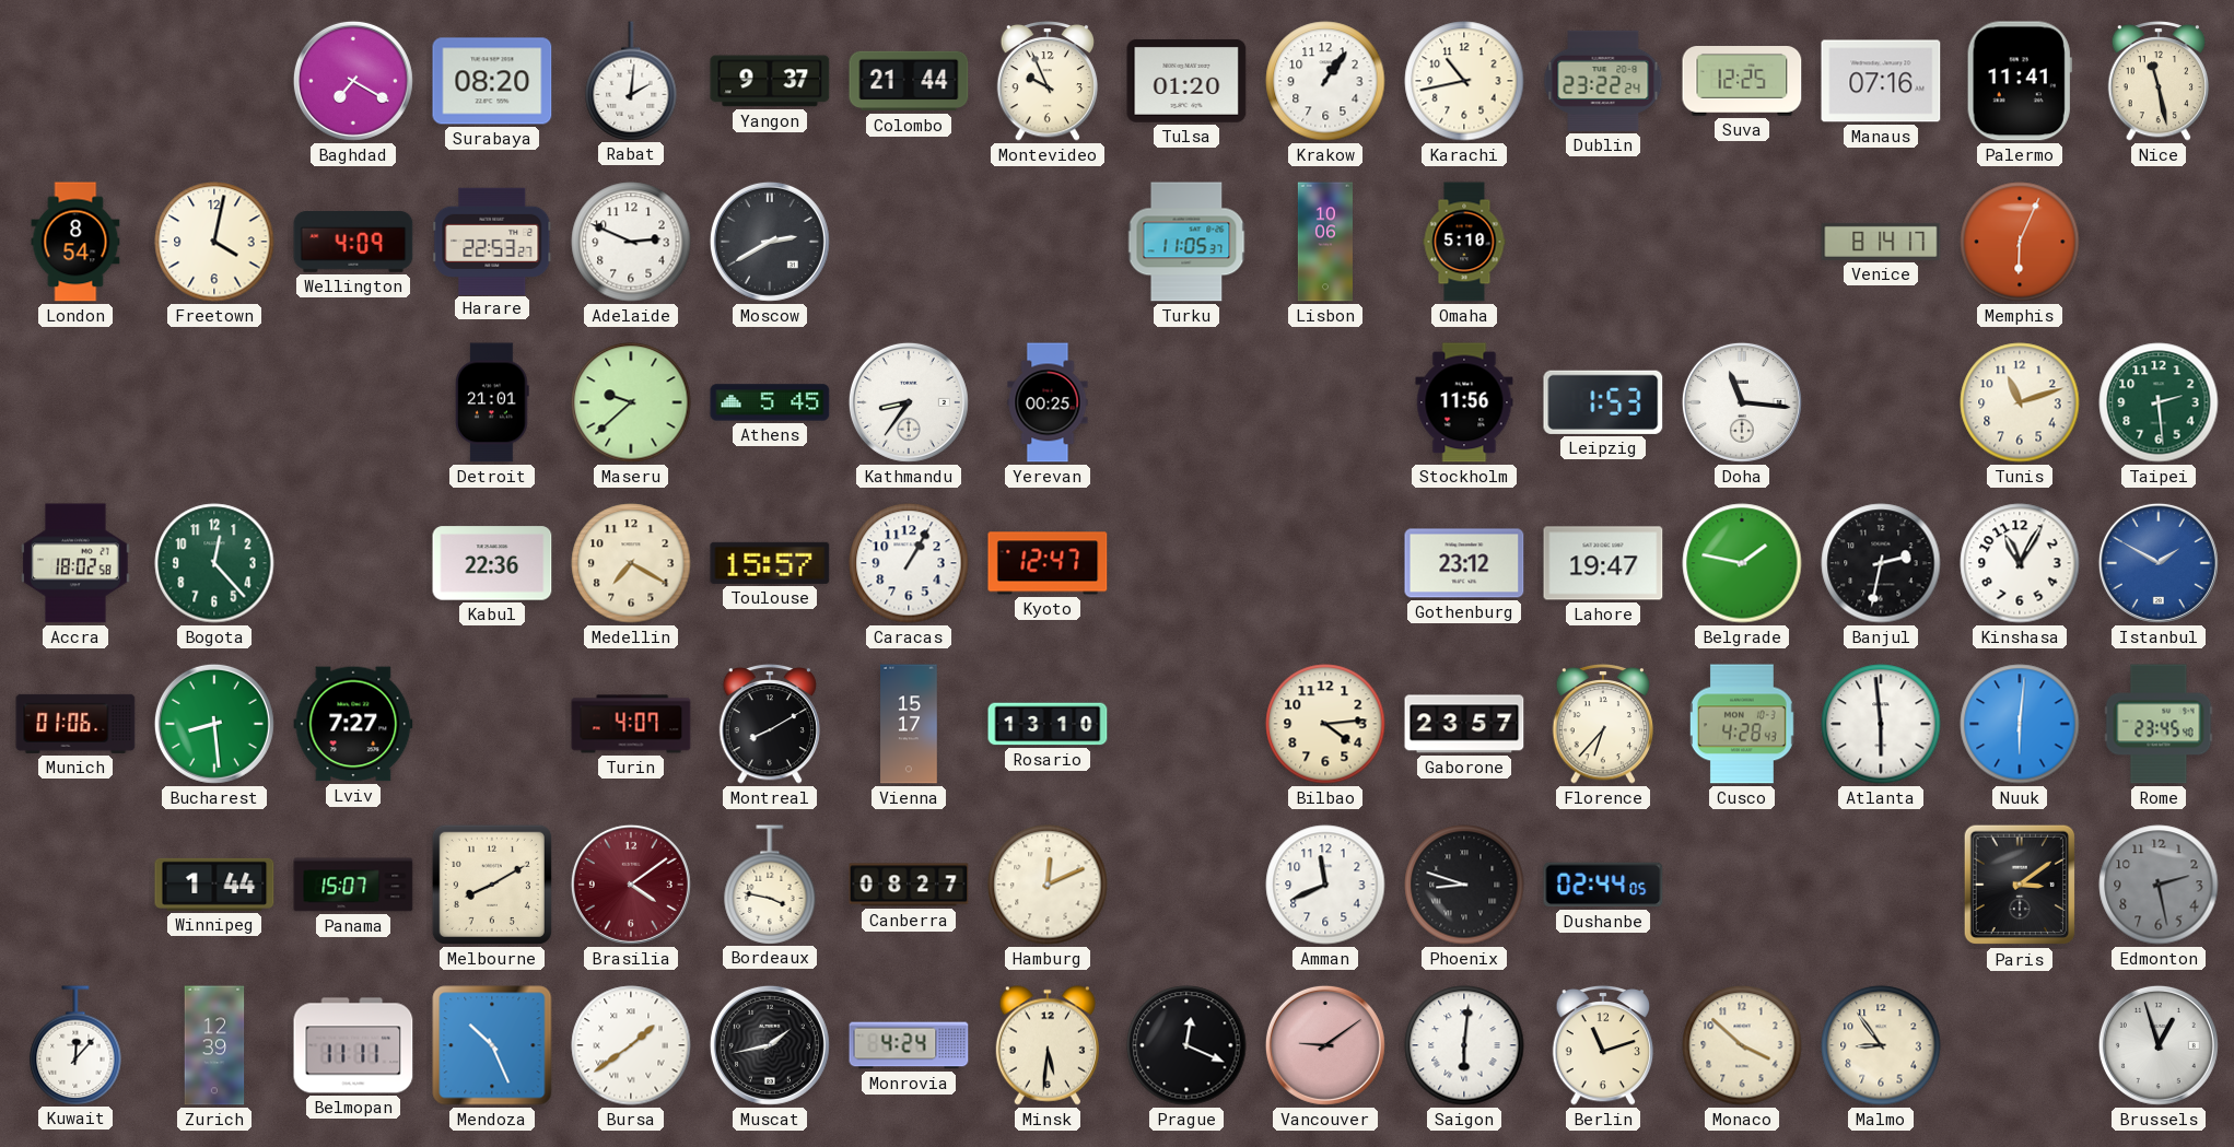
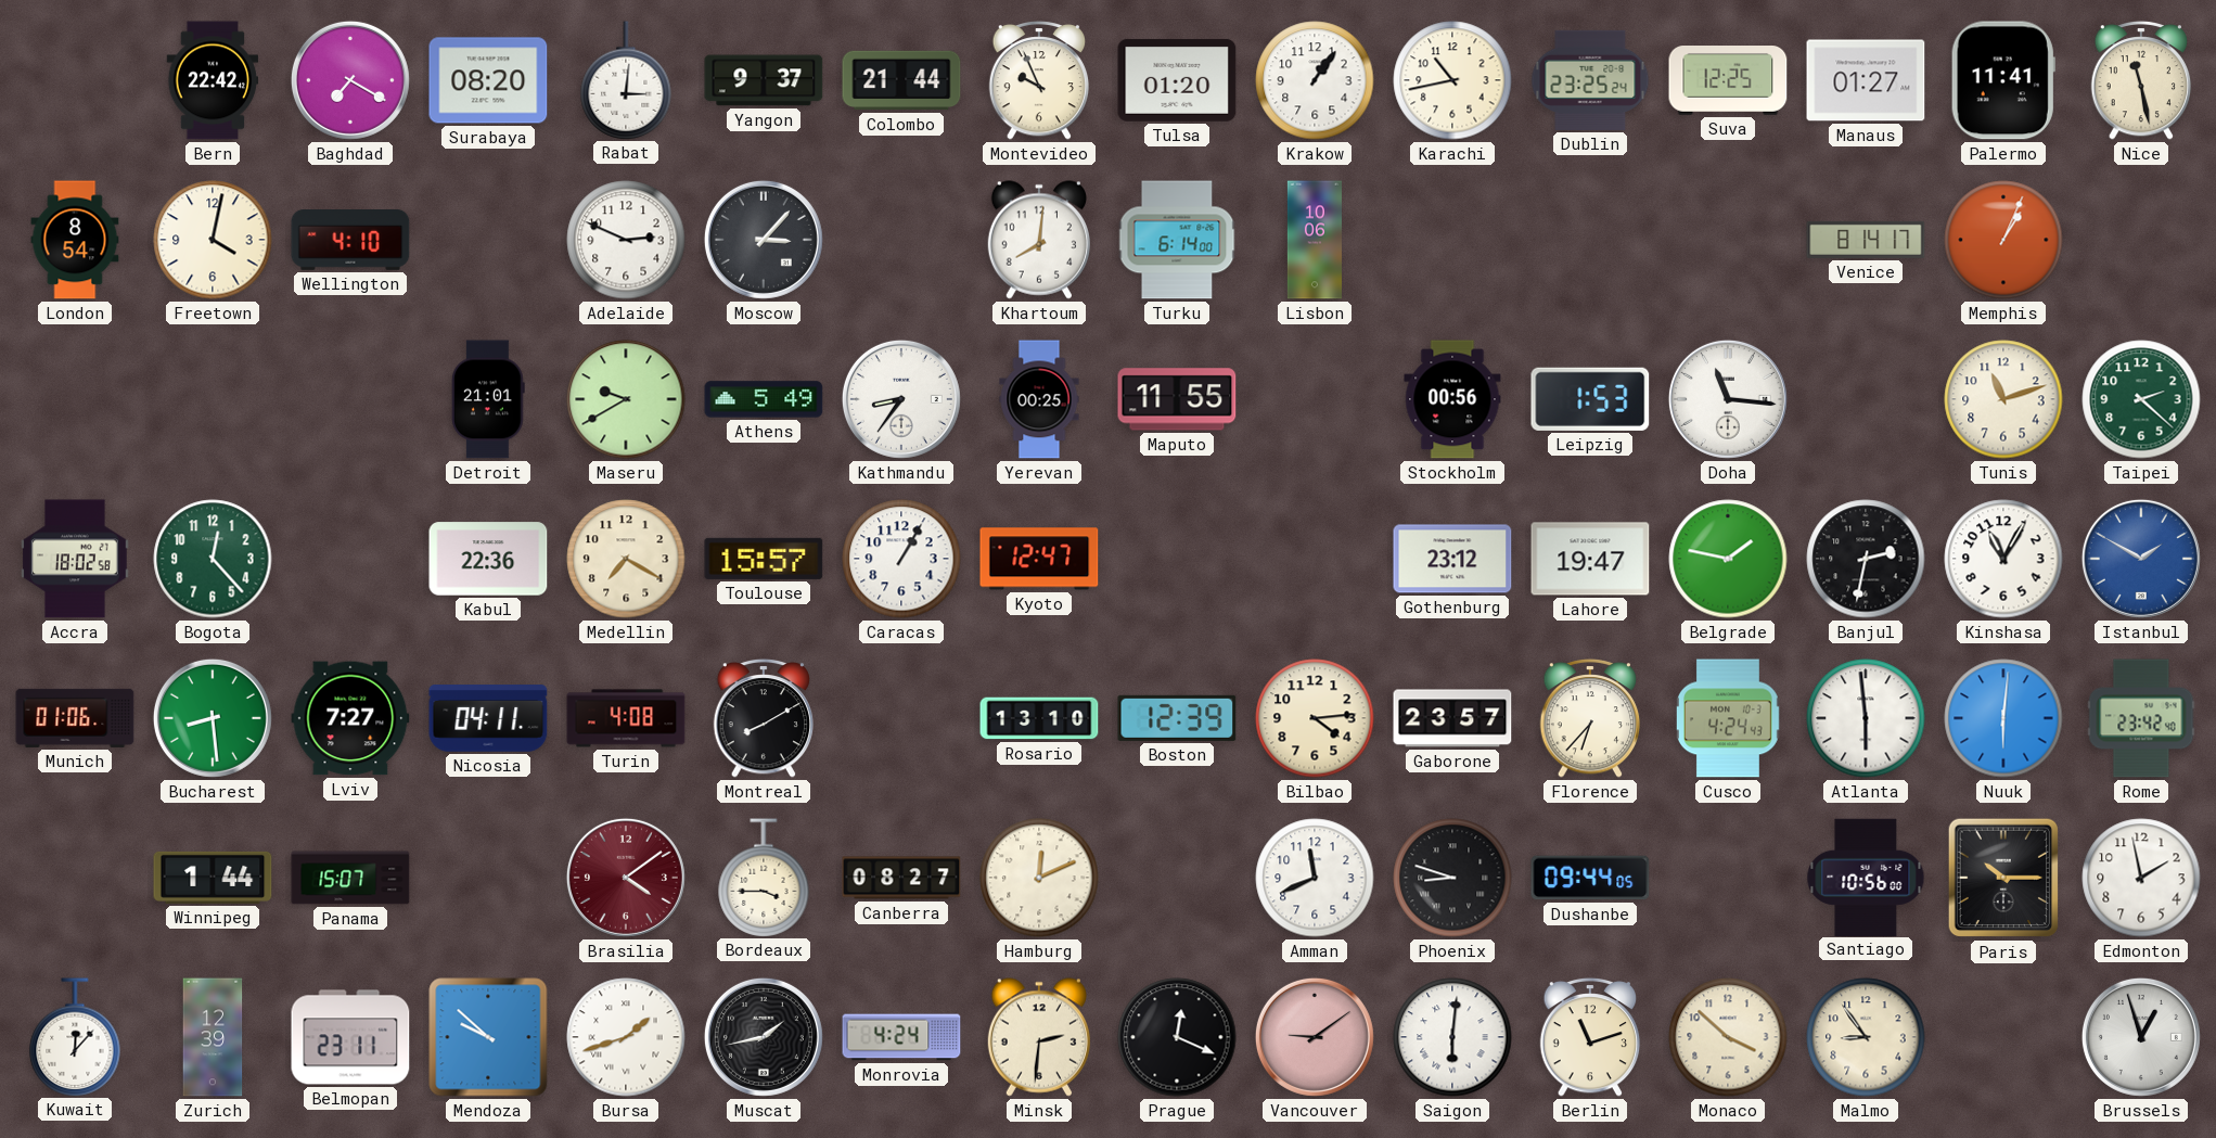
Bern: none -> 22:42 (213, 80)
Rabat: 2:01 -> 3:01 (626, 80)
Dublin: 23:22 -> 23:25 (1590, 80)
Manaus: 07:16 -> 01:27 (1866, 80)
Wellington: 4:09 -> 4:10 (350, 241)
Harare: 22:53 -> none (492, 241)
Moscow: 2:40 -> 3:07 (764, 240)
Khartoum: none -> 8:01 (1039, 240)
Turku: 11:05 -> 6:14 (1177, 240)
Omaha: 5:10 -> none (1464, 242)
Memphis: 6:04 -> 1:04 (2003, 240)
Maseru: 9:38 -> 9:40 (626, 399)
Athens: 5:45 -> 5:49 (764, 399)
Maputo: none -> 11:55 (1177, 399)
Stockholm: 11:56 -> 00:56 (1452, 399)
Taipei: 2:29 -> 2:22 (2141, 399)
Nicosia: none -> 04:11 (488, 718)
Turin: 4:07 -> 4:08 (626, 718)
Vienna: 15:17 -> none (909, 724)
Boston: none -> 12:39 (1177, 718)
Cusco: 4:28 -> 4:24 (1728, 718)
Rome: 23:45 -> 23:42 (2141, 718)
Melbourne: 8:10 -> none (492, 885)
Bordeaux: 3:47 -> 3:45 (764, 878)
Dushanbe: 02:44 -> 09:44 (1590, 878)
Santiago: none -> 10:56 (1866, 877)
Paris: 3:09 -> 10:15 (2003, 878)
Edmonton: 2:28 -> 1:58 (2141, 878)
Edmonton dial: grey -> white (2141, 878)
Belmopan: 11:11 -> 23:11 (350, 1037)
Mendoza: 10:26 -> 9:52 (488, 1037)
Bursa: 1:39 -> 1:42 (626, 1037)
Minsk: 5:31 -> 2:31 (1039, 1037)
